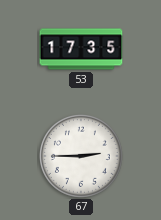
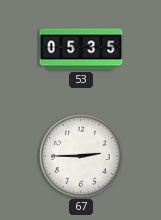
53: 17:35 -> 05:35 (81, 49)
